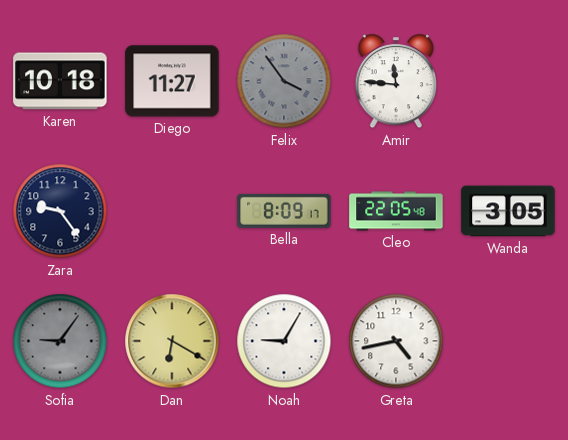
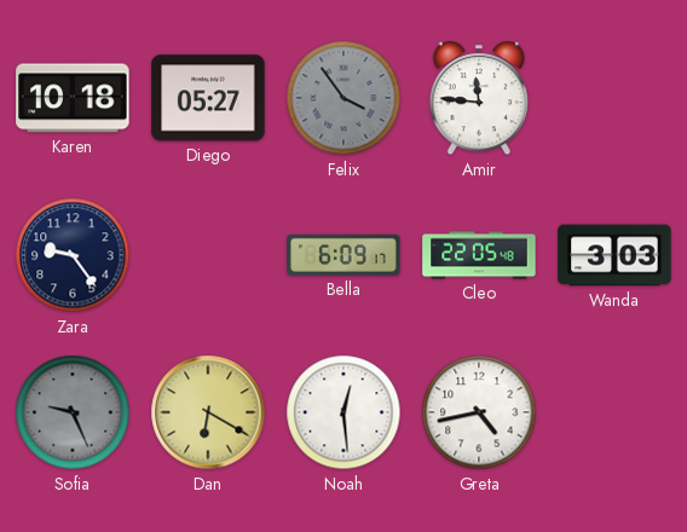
Diego: 11:27 -> 05:27 (208, 98)
Bella: 8:09 -> 6:09 (344, 255)
Wanda: 3:05 -> 3:03 (614, 255)
Sofia: 9:06 -> 9:26 (73, 412)
Noah: 9:05 -> 12:29 (344, 412)
